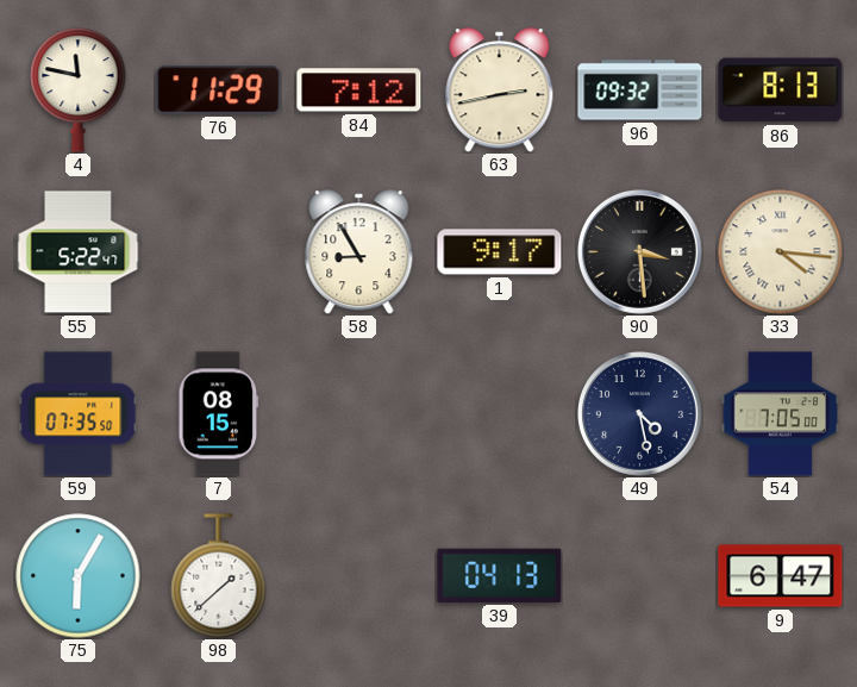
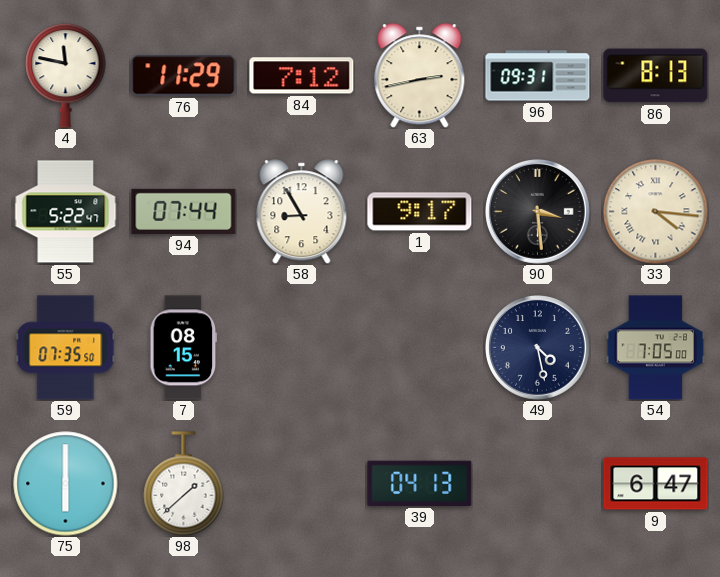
96: 09:32 -> 09:31 (538, 76)
94: none -> 07:44 (184, 211)
75: 6:05 -> 6:00 (66, 484)
